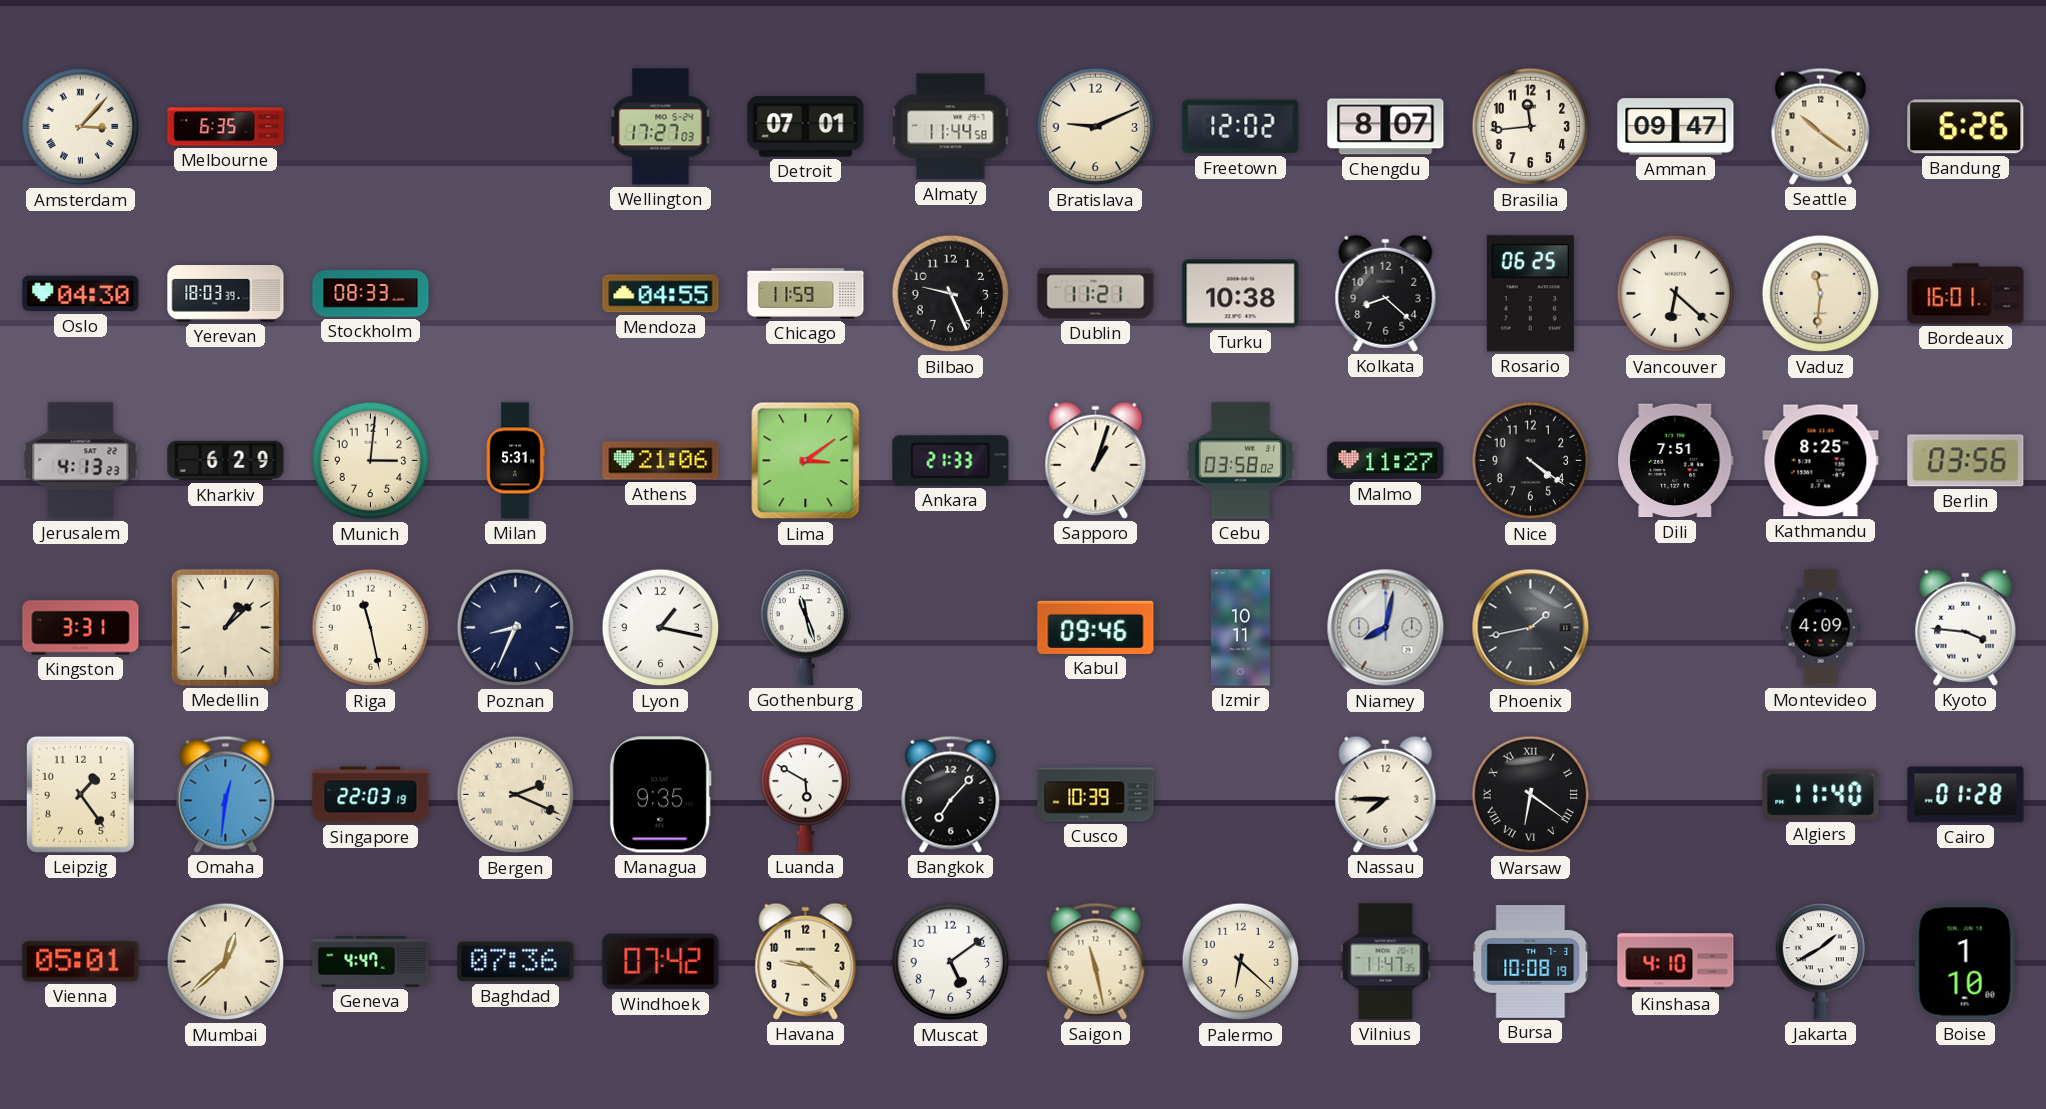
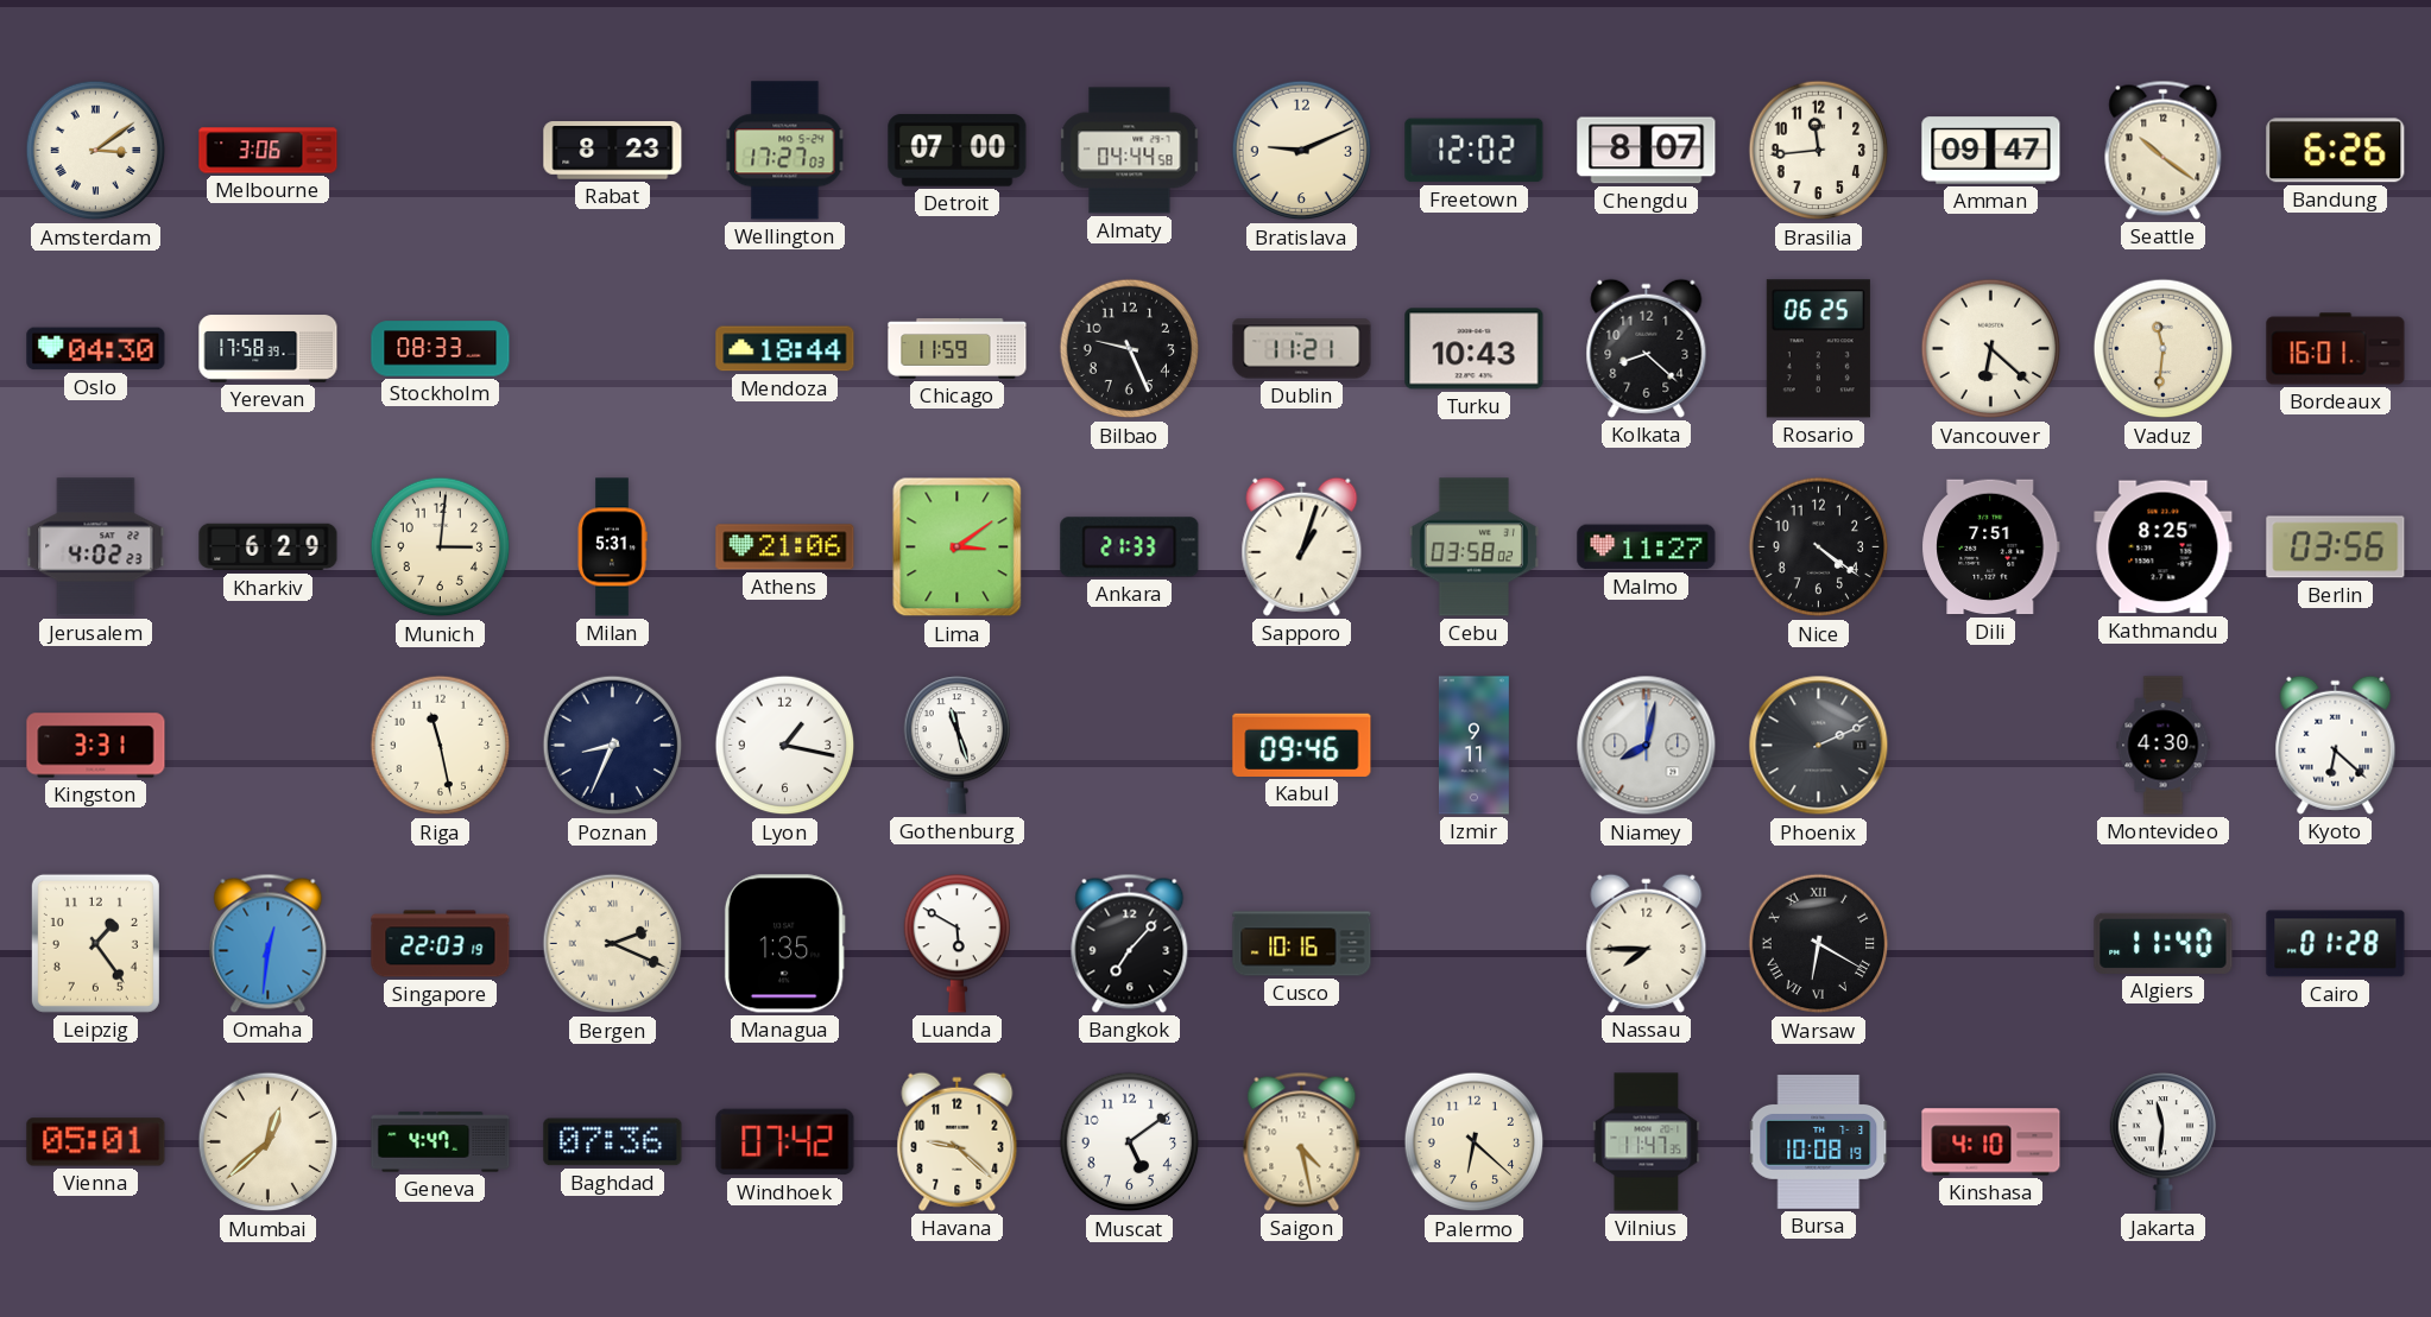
Amsterdam: 3:07 -> 3:09 (96, 151)
Melbourne: 6:35 -> 3:06 (269, 151)
Rabat: none -> 8:23 (613, 151)
Detroit: 07:01 -> 07:00 (958, 151)
Almaty: 11:44 -> 04:44 (1130, 151)
Yerevan: 18:03 -> 17:58 (269, 349)
Mendoza: 04:55 -> 18:44 (785, 349)
Turku: 10:38 -> 10:43 (1475, 349)
Jerusalem: 4:13 -> 4:02 (96, 547)
Medellin: 1:08 -> none (225, 627)
Izmir: 10:11 -> 9:11 (1473, 746)
Phoenix: 1:43 -> 2:11 (1819, 746)
Montevideo: 4:09 -> 4:30 (2164, 746)
Kyoto: 3:46 -> 6:22 (2336, 745)
Managua: 9:35 -> 1:35 (784, 944)
Cusco: 10:39 -> 10:16 (1302, 944)
Warsaw: 6:21 -> 6:20 (1819, 944)
Saigon: 11:28 -> 4:28 (1302, 1141)
Jakarta: 1:40 -> 11:31 (2164, 1142)
Boise: 1:10 -> none (1965, 962)
